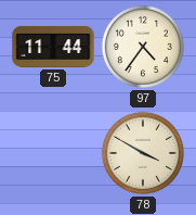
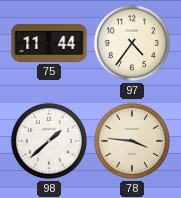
98: none -> 1:38 (49, 141)
78: 3:50 -> 3:46 (132, 141)
